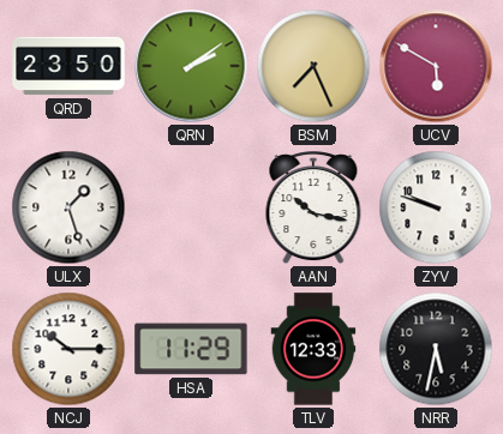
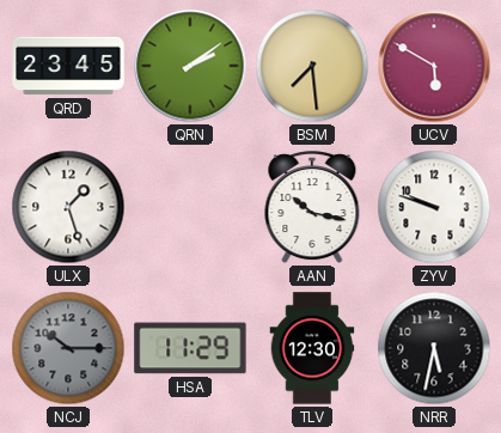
QRD: 23:50 -> 23:45 (68, 66)
BSM: 7:26 -> 7:29 (312, 66)
NCJ dial: white -> grey (68, 348)
TLV: 12:33 -> 12:30 (312, 348)
